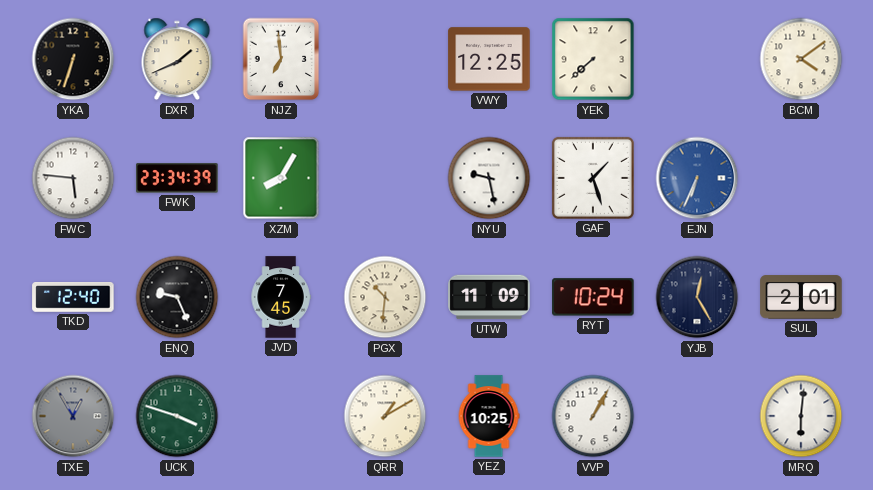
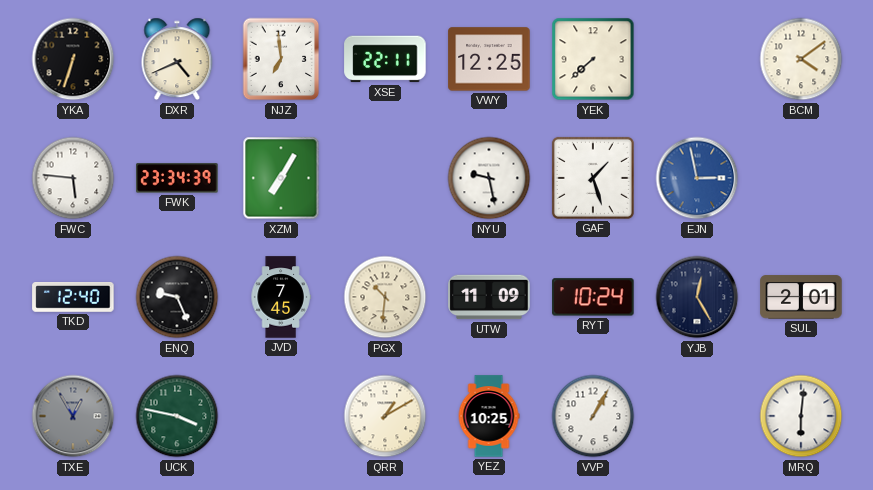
DXR: 1:41 -> 4:41 (177, 59)
XSE: none -> 22:11 (385, 59)
XZM: 8:05 -> 7:05 (281, 178)
EJN: 6:34 -> 2:58 (697, 178)
UCK: 3:48 -> 3:47 (177, 416)
